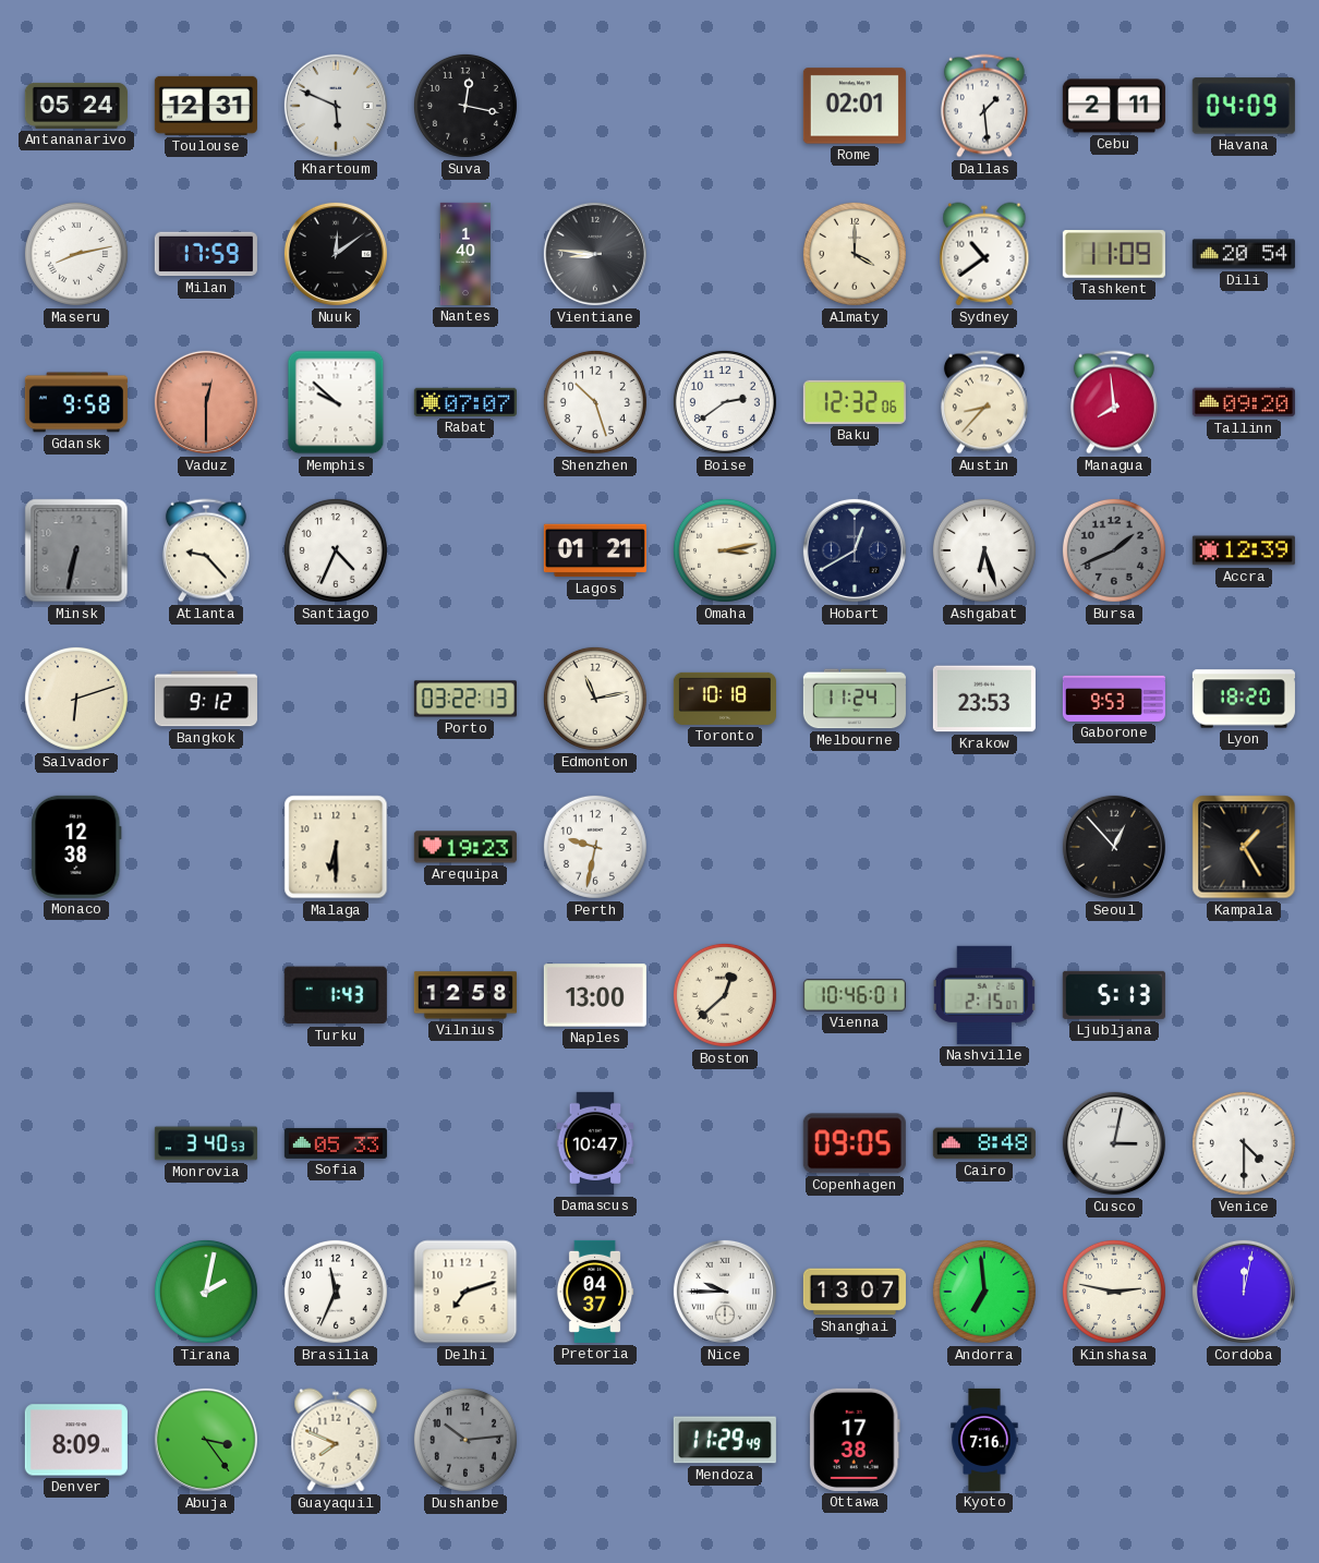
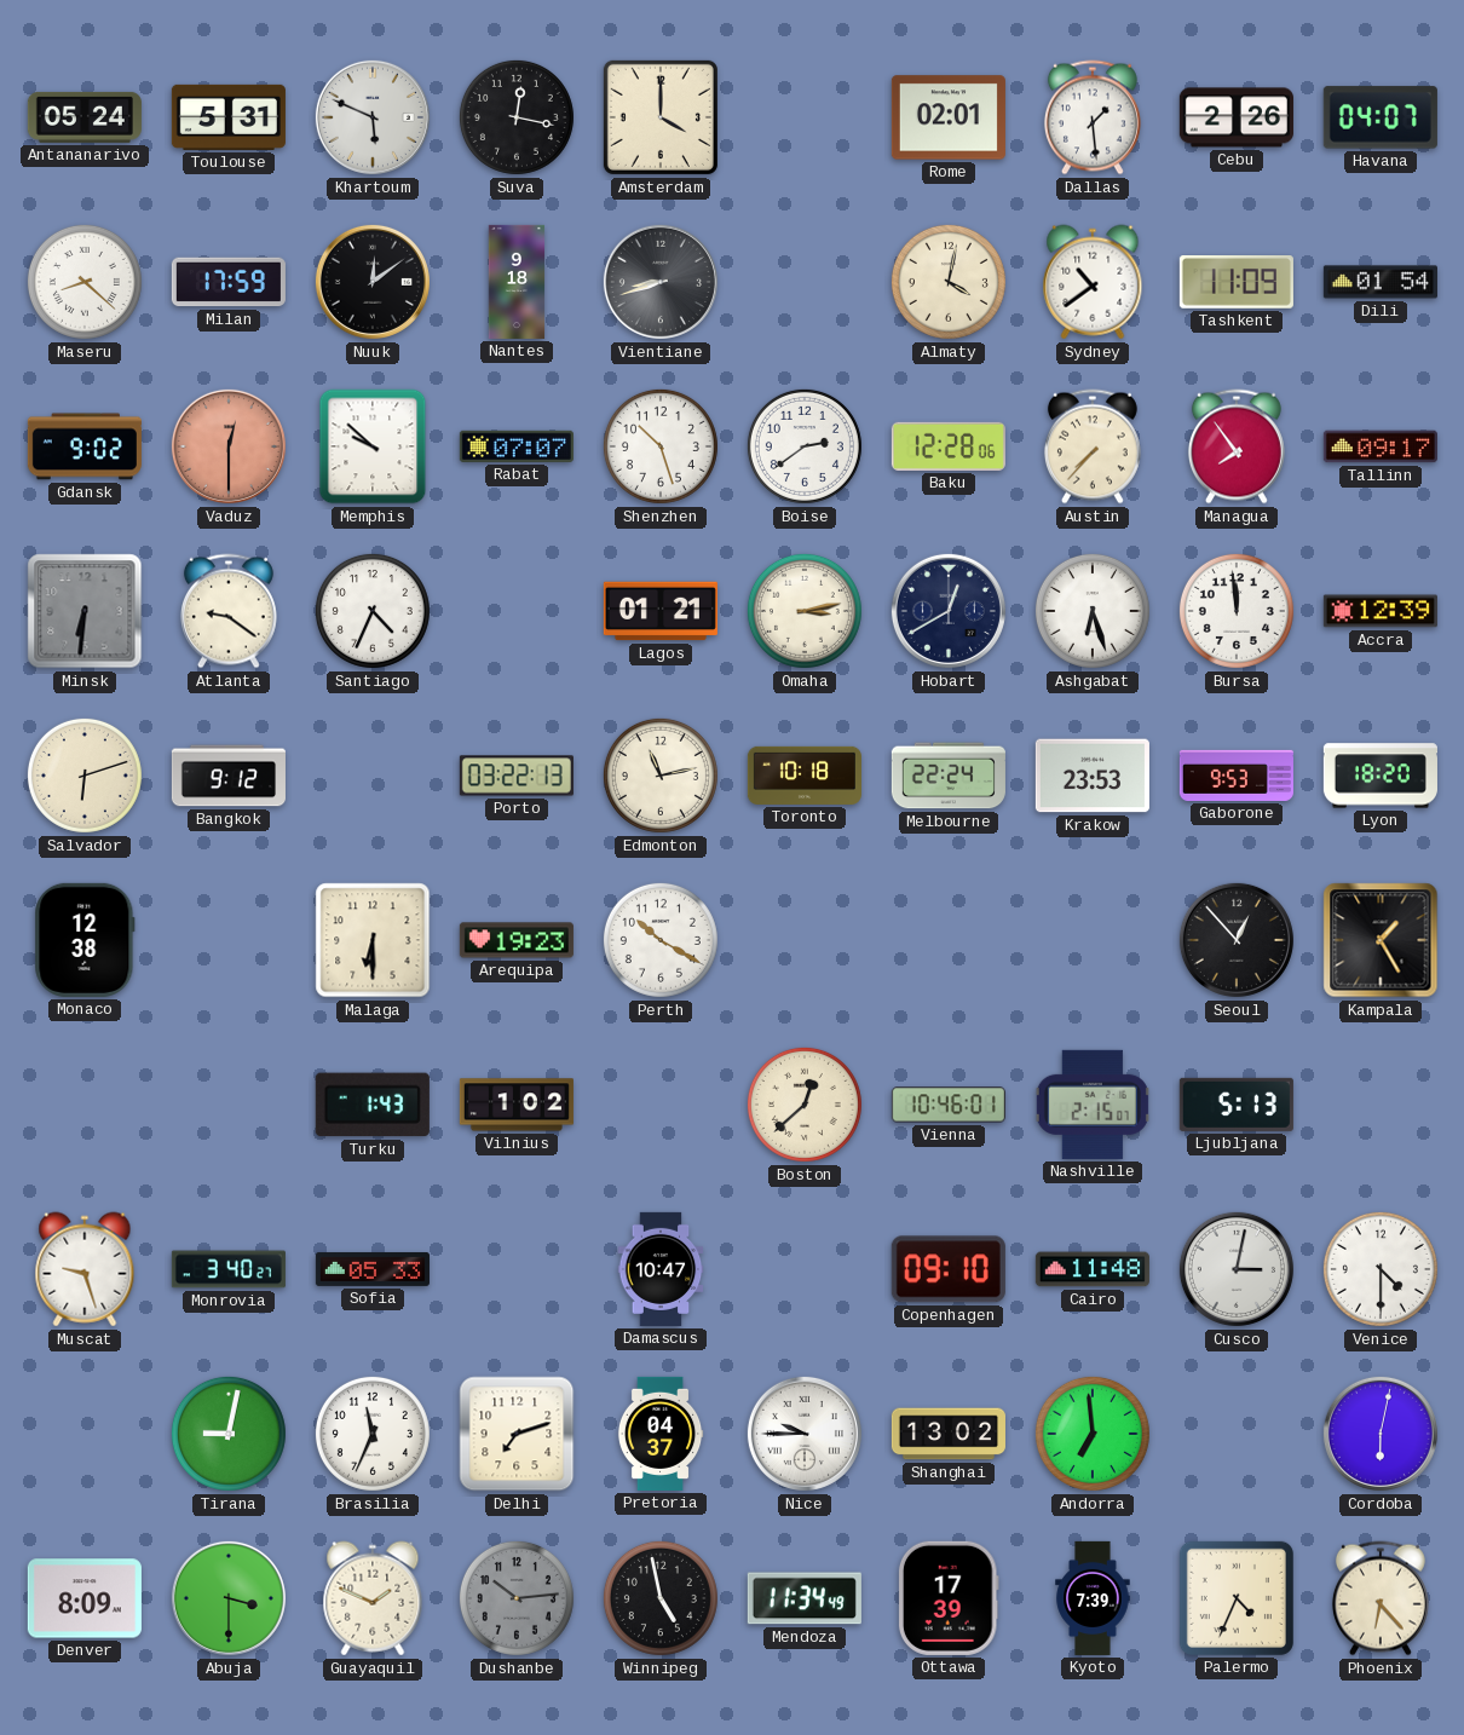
Toulouse: 12:31 -> 5:31 (229, 117)
Amsterdam: none -> 4:00 (661, 117)
Cebu: 2:11 -> 2:26 (1237, 117)
Havana: 04:09 -> 04:07 (1381, 117)
Maseru: 8:13 -> 8:22 (85, 282)
Nantes: 1:40 -> 9:18 (517, 282)
Vientiane: 8:46 -> 8:42 (661, 282)
Almaty: 4:00 -> 4:02 (949, 282)
Dili: 20:54 -> 01:54 (1381, 282)
Gdansk: 9:58 -> 9:02 (85, 446)
Baku: 12:32 -> 12:28 (949, 446)
Austin: 8:37 -> 7:37 (1093, 446)
Managua: 7:59 -> 7:54 (1237, 446)
Tallinn: 09:20 -> 09:17 (1381, 446)
Minsk: 6:32 -> 6:31 (85, 611)
Atlanta: 9:23 -> 9:21 (229, 611)
Bursa: 1:41 -> 11:59 (1237, 611)
Bursa dial: grey -> white (1237, 611)
Melbourne: 11:24 -> 22:24 (949, 776)
Perth: 9:32 -> 10:20 (661, 940)
Vilnius: 12:58 -> 1:02 (517, 1105)
Naples: 13:00 -> none (595, 995)
Muscat: none -> 9:27 (85, 1269)
Monrovia: 3:40:53 -> 3:40:27 (229, 1269)
Copenhagen: 09:05 -> 09:10 (949, 1269)
Cairo: 8:48 -> 11:48 (1093, 1269)
Tirana: 2:02 -> 9:02 (229, 1434)
Shanghai: 13:07 -> 13:02 (949, 1434)
Kinshasa: 2:47 -> none (1114, 1292)
Cordoba: 12:02 -> 6:02 (1381, 1434)
Abuja: 3:24 -> 3:30 (229, 1598)
Guayaquil: 7:49 -> 1:49 (373, 1598)
Winnipeg: none -> 4:58 (661, 1598)
Mendoza: 11:29 -> 11:34 (805, 1598)
Ottawa: 17:38 -> 17:39 (949, 1598)
Kyoto: 7:16 -> 7:39 (1093, 1598)
Palermo: none -> 4:34 (1237, 1598)
Phoenix: none -> 6:23 (1381, 1598)
